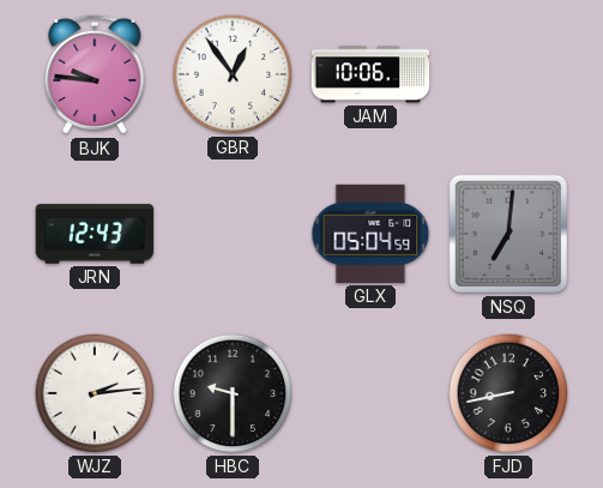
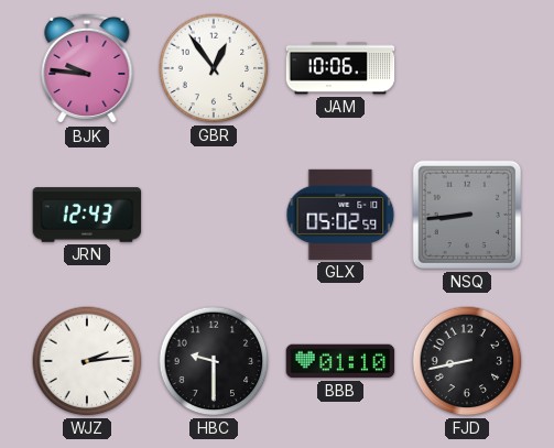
GLX: 05:04 -> 05:02 (340, 215)
NSQ: 7:01 -> 8:44 (467, 215)
BBB: none -> 01:10 (340, 361)
